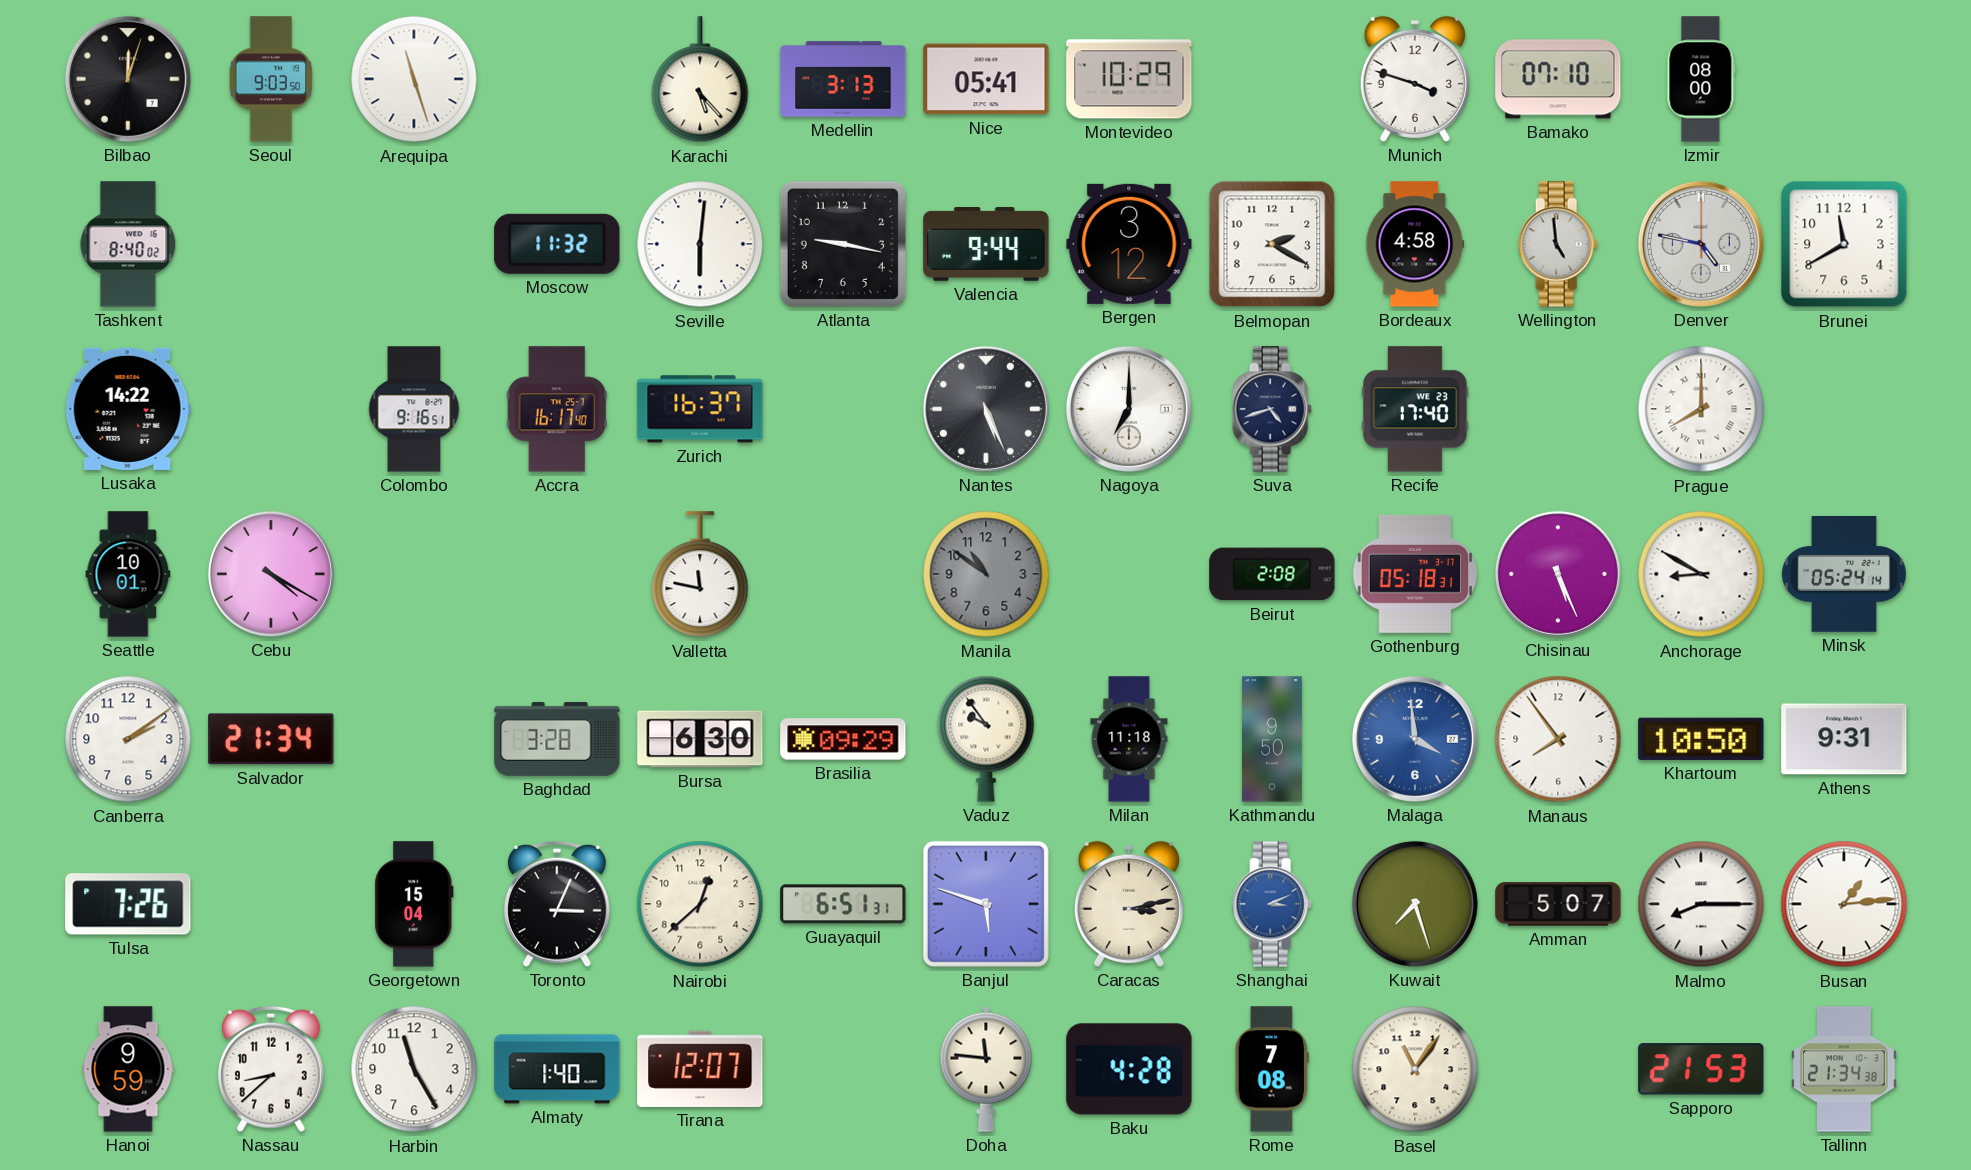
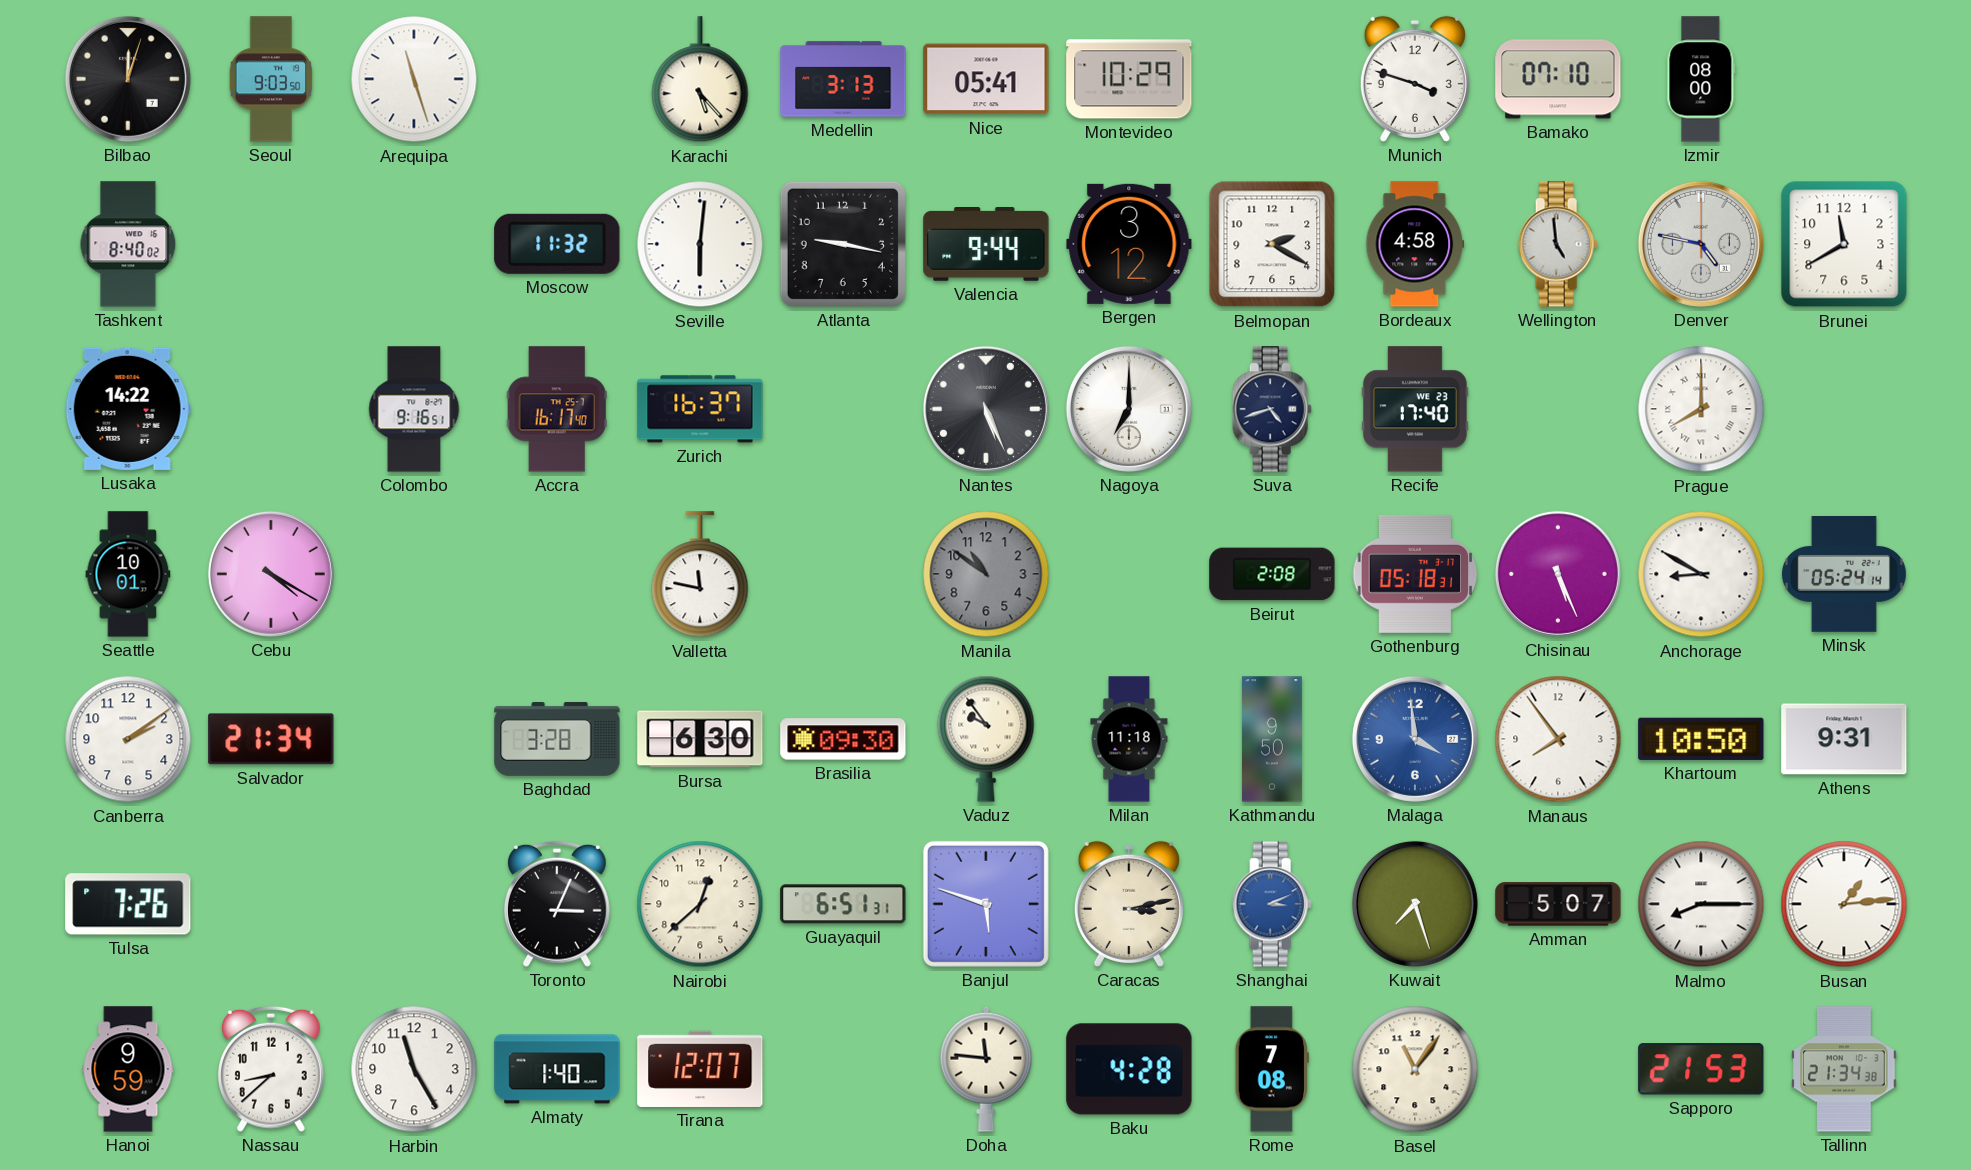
Brasilia: 09:29 -> 09:30 (843, 739)
Georgetown: 15:04 -> none (414, 904)
